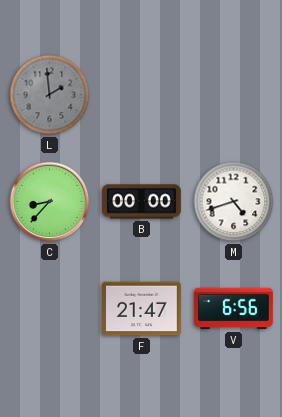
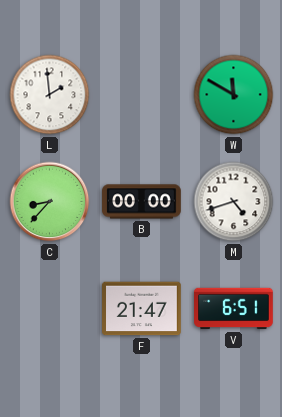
L dial: grey -> white (50, 95)
W: none -> 11:50 (234, 95)
V: 6:56 -> 6:51 (234, 309)
